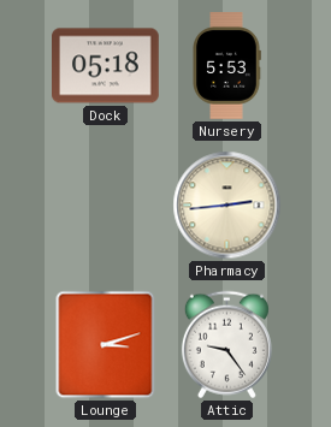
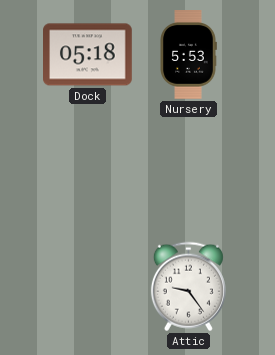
Pharmacy: 2:44 -> none (227, 206)
Lounge: 3:12 -> none (106, 345)
